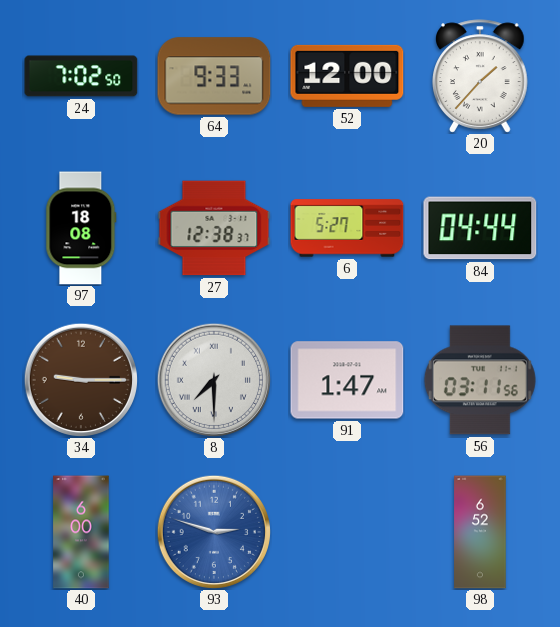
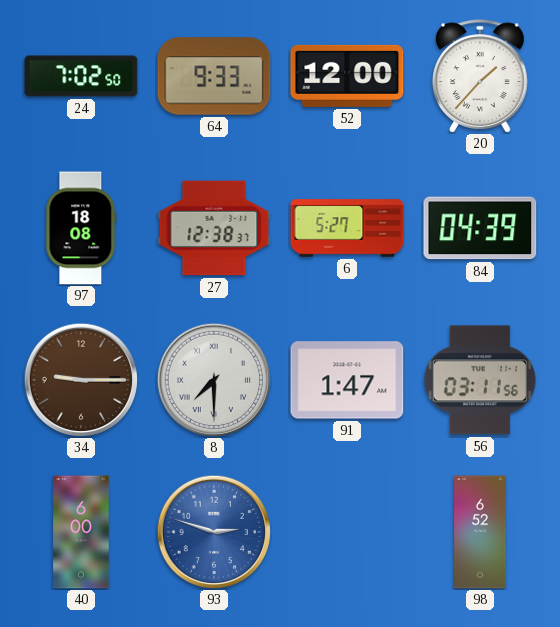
84: 04:44 -> 04:39 (480, 228)
